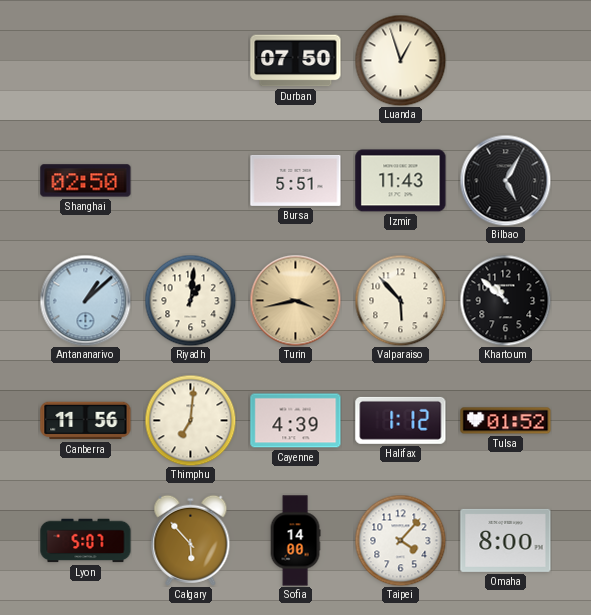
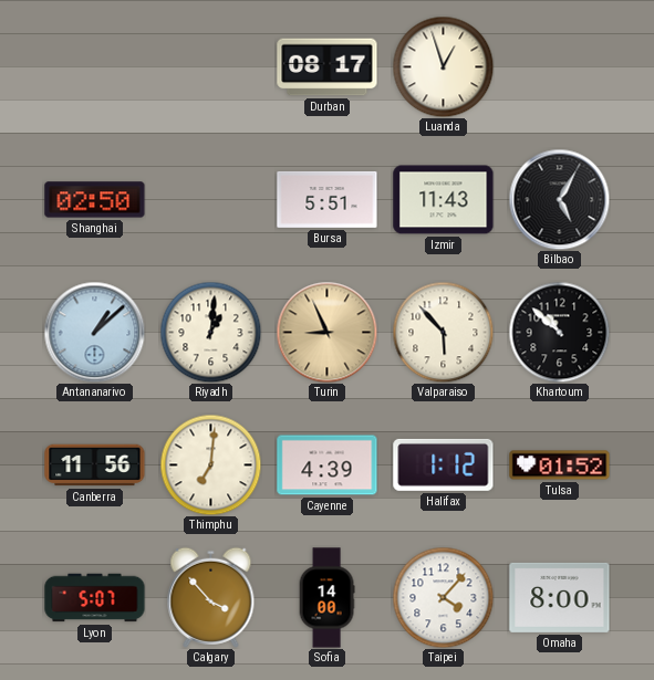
Durban: 07:50 -> 08:17 (328, 67)
Turin: 3:43 -> 8:56 (326, 332)
Calgary: 5:53 -> 3:53 (211, 597)
